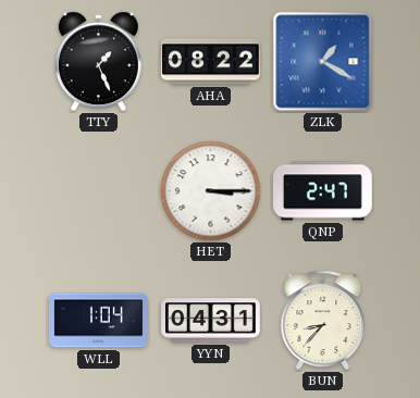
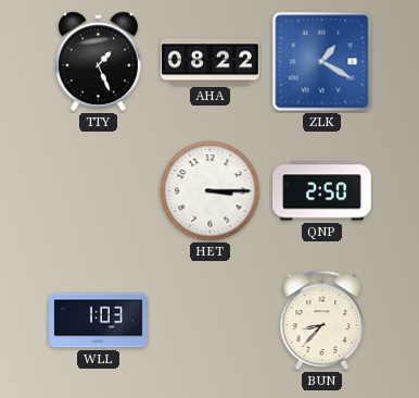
QNP: 2:47 -> 2:50 (322, 191)
WLL: 1:04 -> 1:03 (99, 321)
YYN: 04:31 -> none (211, 321)
